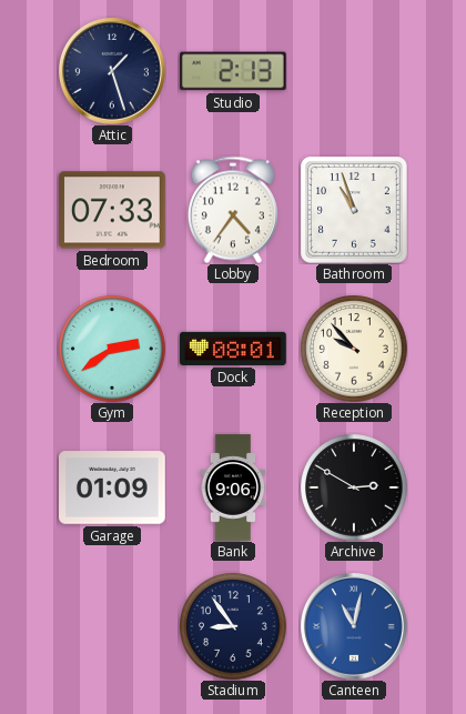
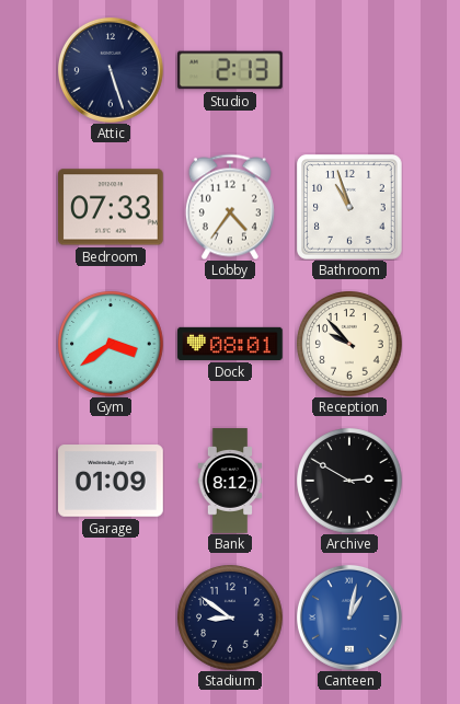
Attic: 1:27 -> 5:27 (111, 70)
Gym: 2:39 -> 3:39 (111, 344)
Bank: 9:06 -> 8:12 (230, 481)
Stadium: 8:54 -> 8:51 (230, 618)
Canteen: 11:02 -> 1:02 (349, 618)
